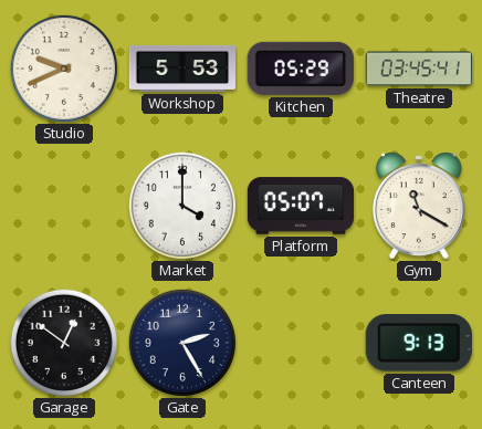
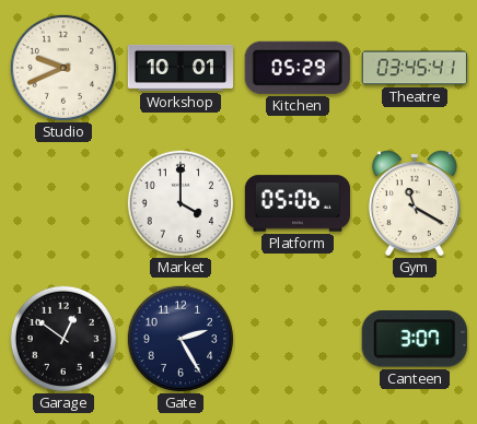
Workshop: 5:53 -> 10:01 (179, 68)
Platform: 05:07 -> 05:06 (296, 203)
Canteen: 9:13 -> 3:07 (415, 339)
